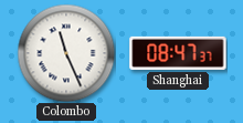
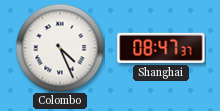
Colombo: 11:26 -> 4:26 (60, 48)
